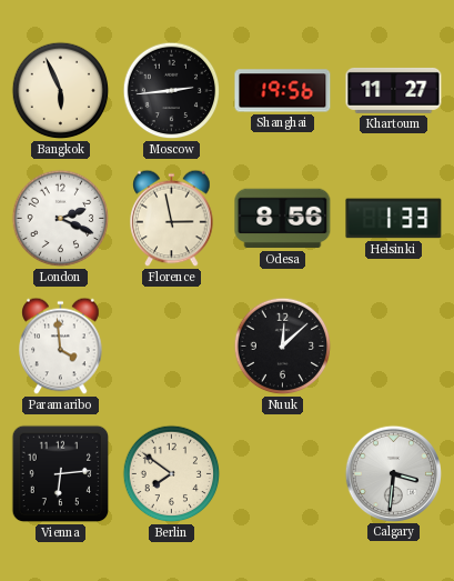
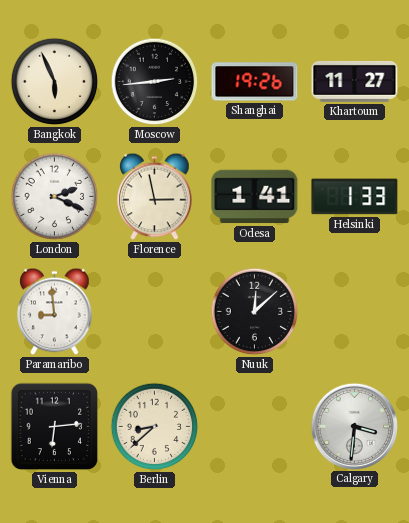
Shanghai: 19:56 -> 19:26 (255, 82)
Odesa: 8:56 -> 1:41 (255, 197)
Paramaribo: 3:59 -> 8:59 (55, 312)
Berlin: 7:51 -> 8:38 (155, 427)
